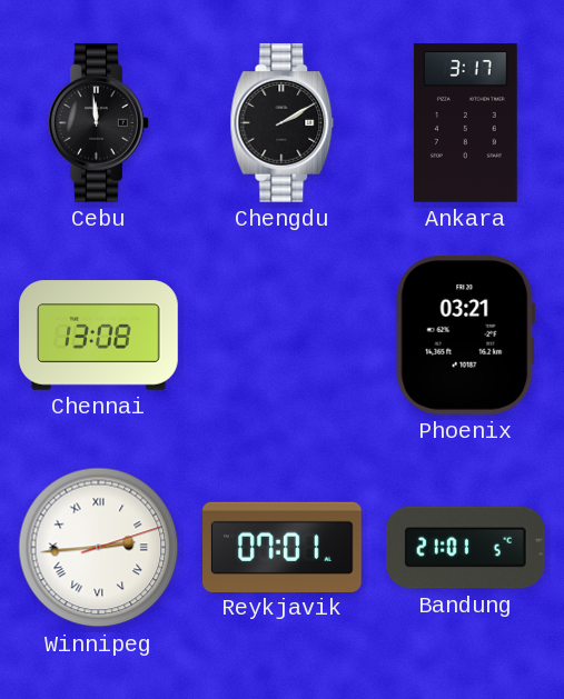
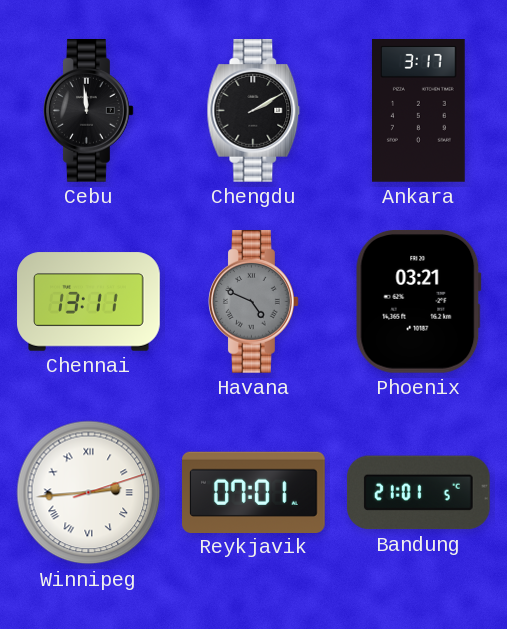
Chennai: 13:08 -> 13:11 (89, 302)
Havana: none -> 4:49 (254, 302)
